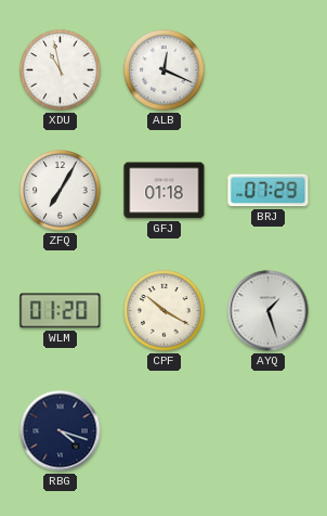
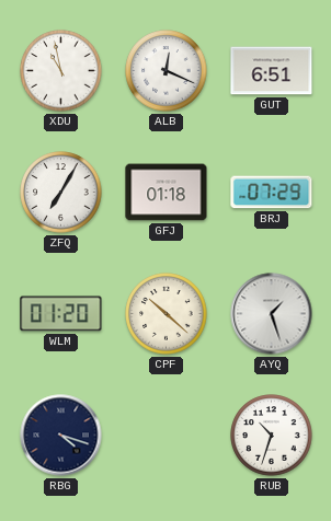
GUT: none -> 6:51 (272, 71)
CPF: 10:20 -> 10:22 (167, 314)
RUB: none -> 10:33 (272, 436)
